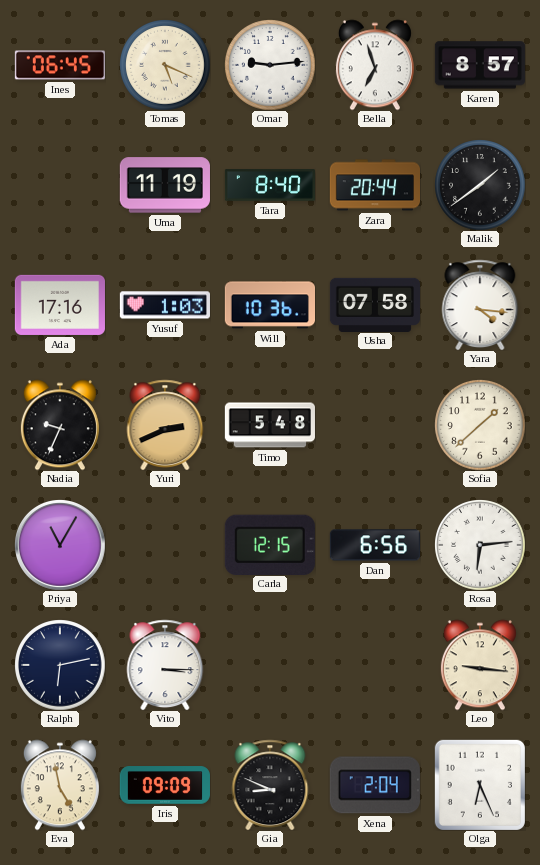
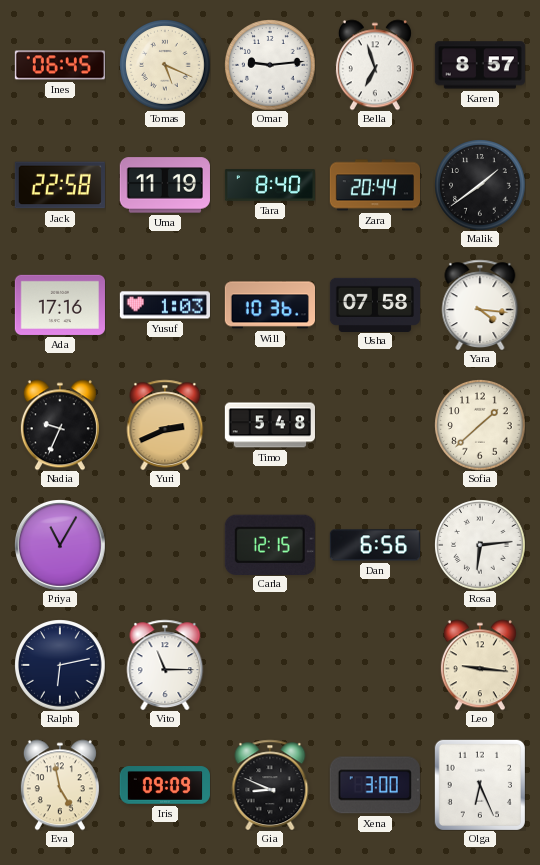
Jack: none -> 22:58 (60, 185)
Vito: 3:15 -> 11:15 (165, 665)
Xena: 2:04 -> 3:00 (375, 785)
